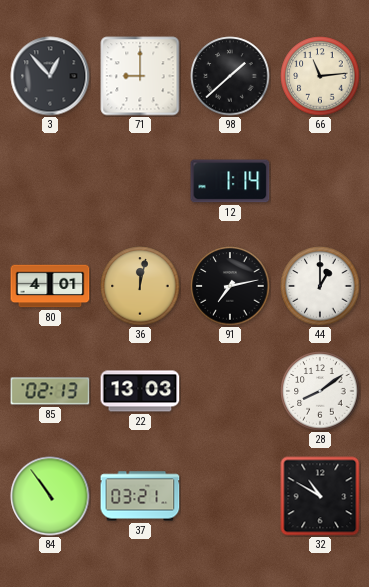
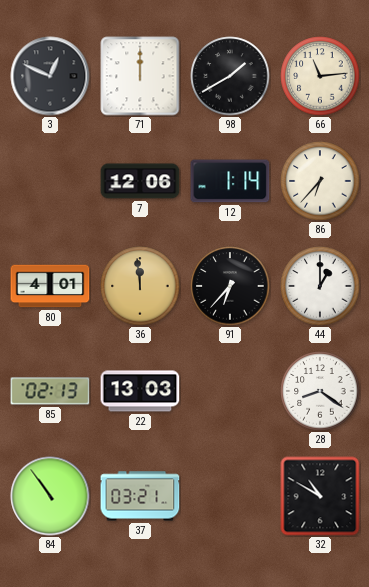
3: 12:53 -> 12:49 (50, 76)
71: 9:00 -> 12:00 (140, 76)
98: 1:38 -> 1:40 (230, 76)
7: none -> 12:06 (140, 181)
86: none -> 6:37 (320, 181)
36: 12:02 -> 11:59 (140, 286)
91: 7:13 -> 6:37 (230, 286)
28: 8:09 -> 8:21 (320, 391)
